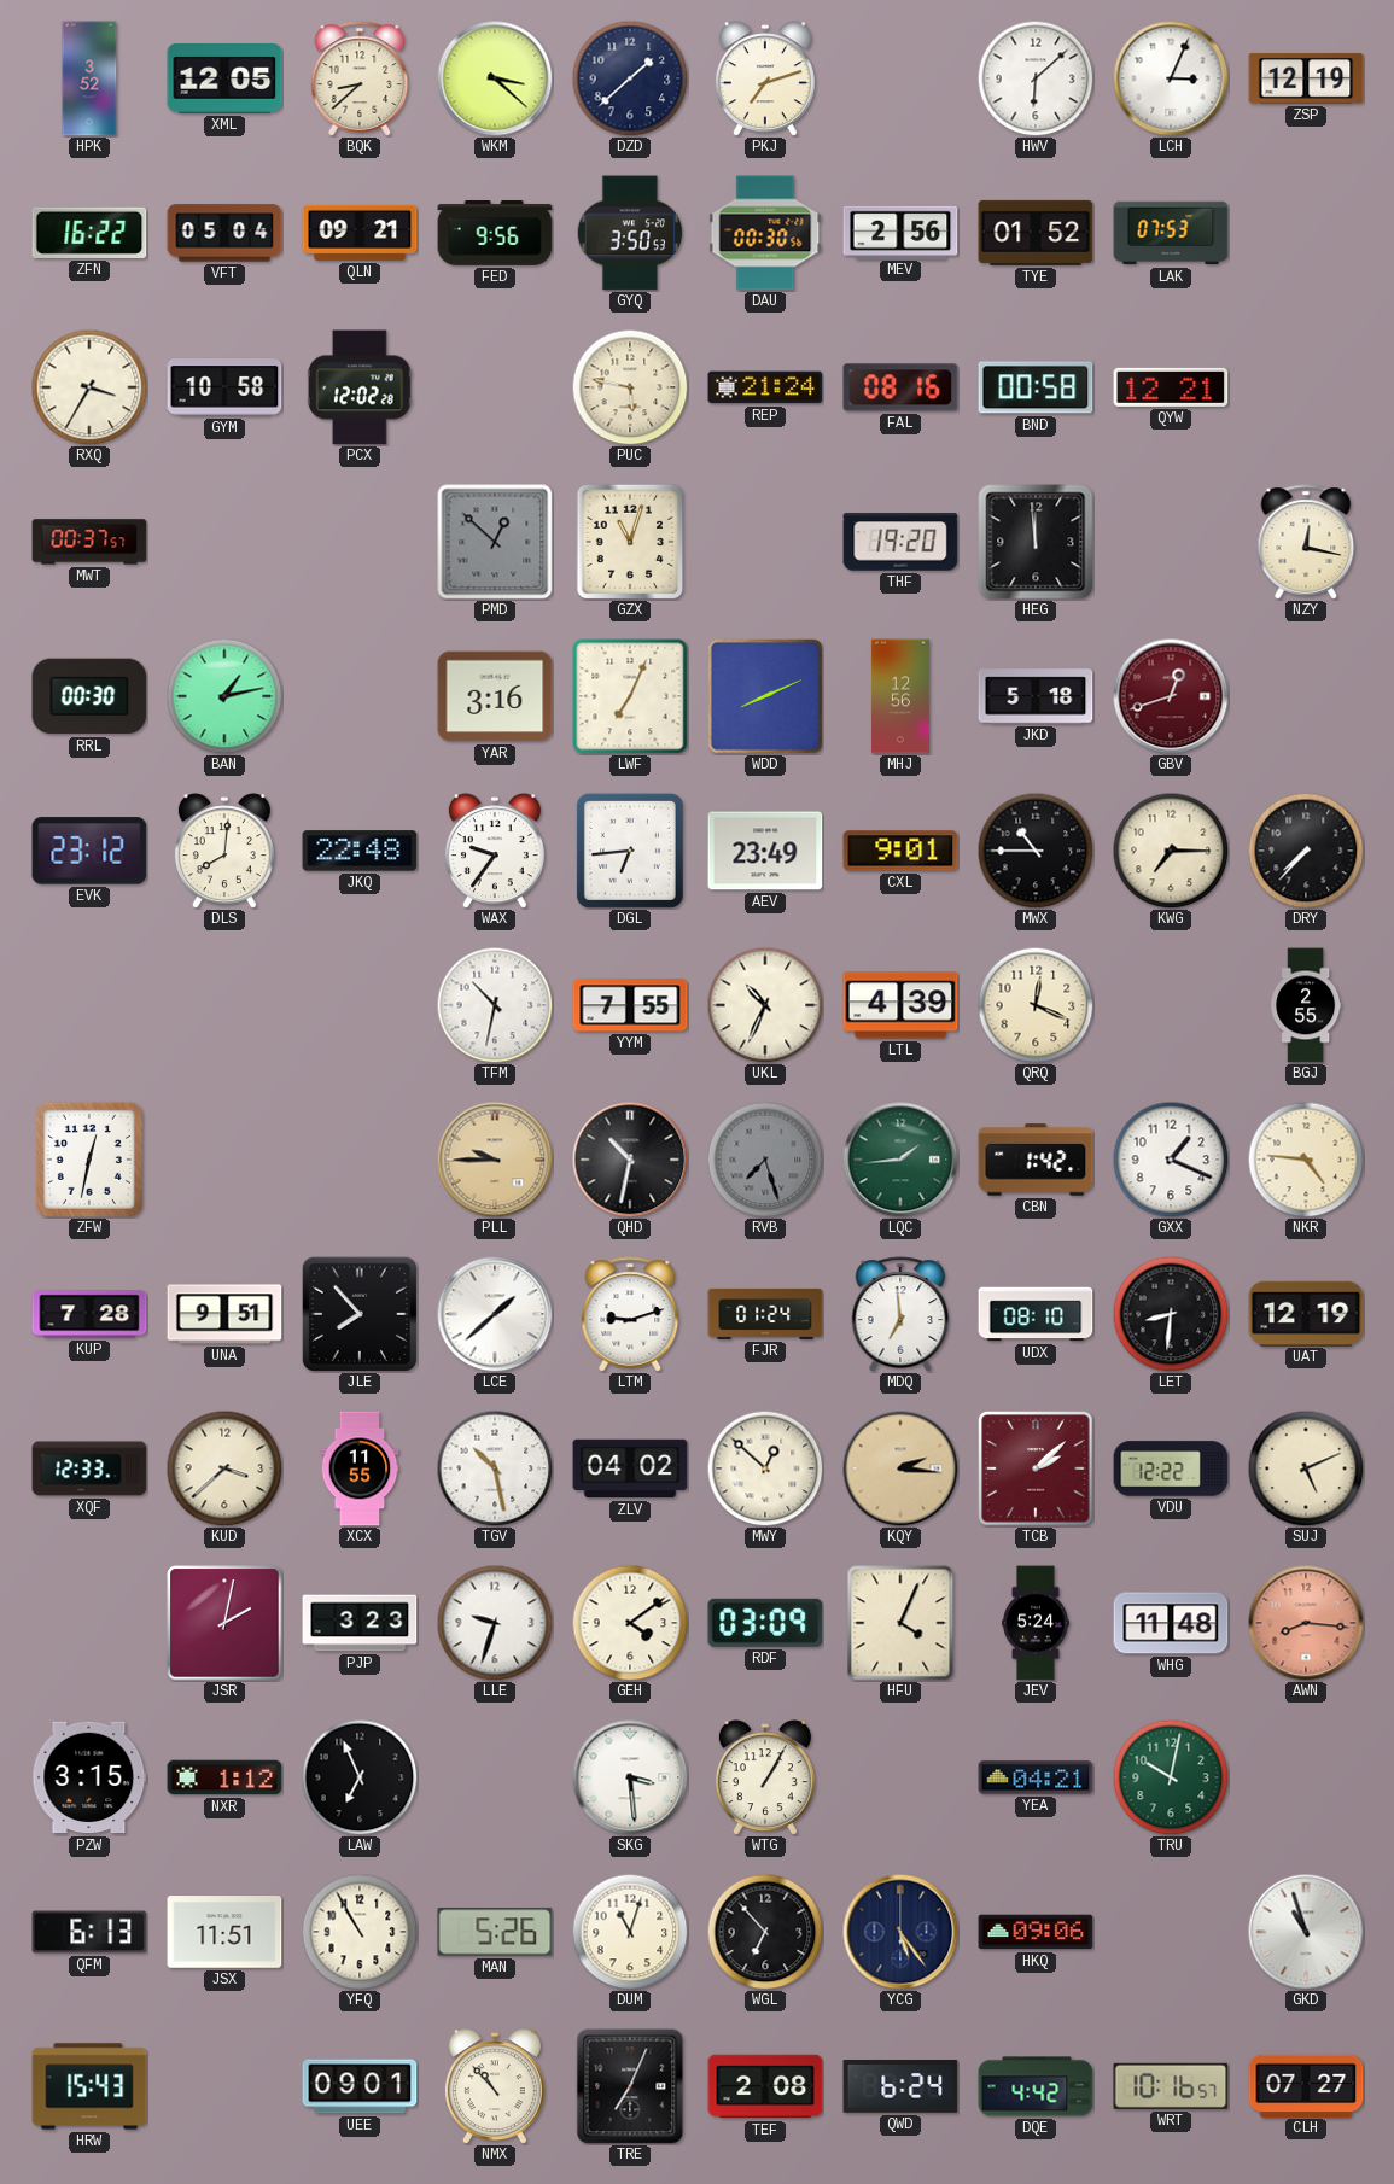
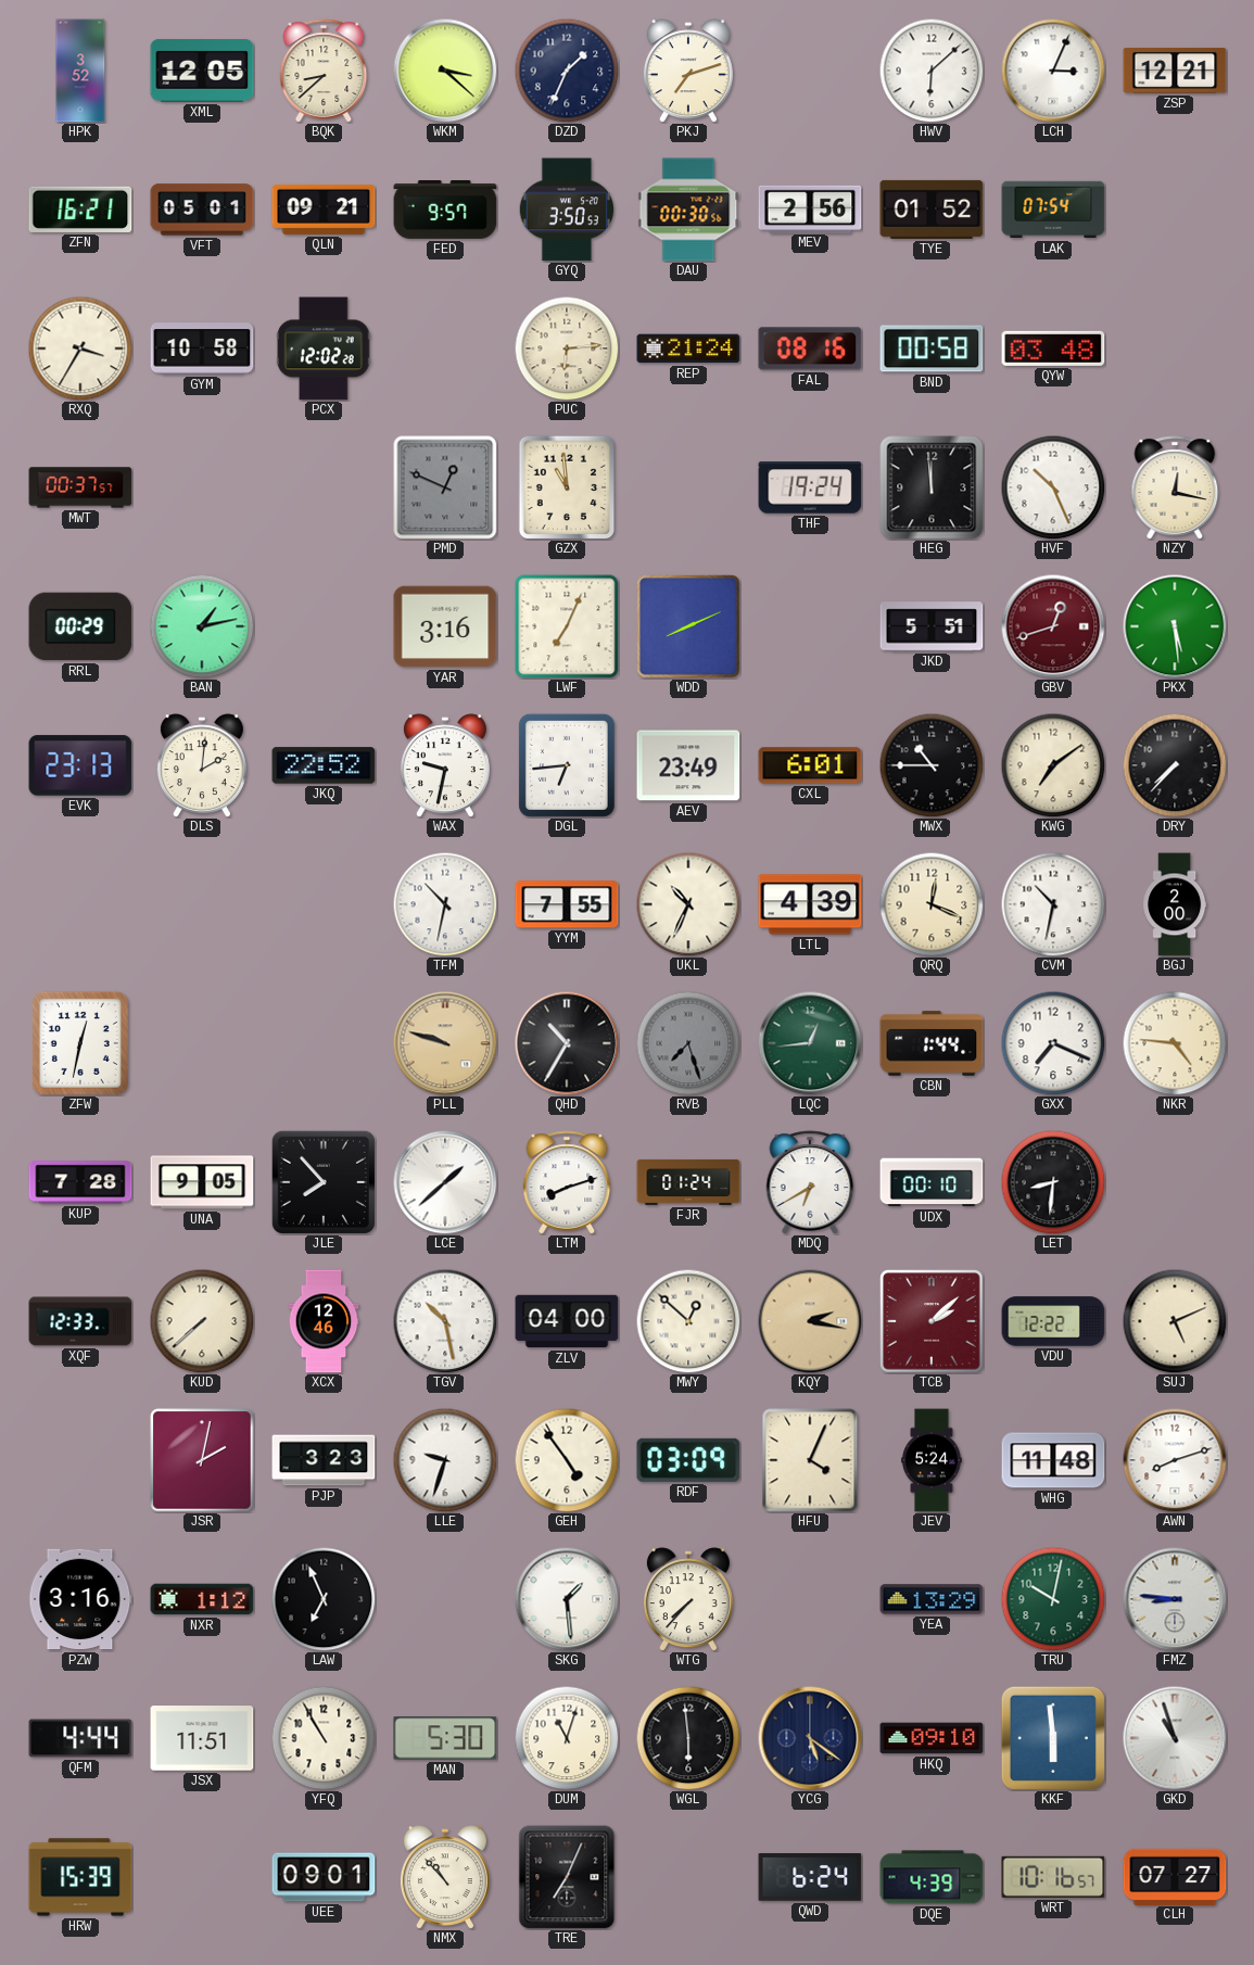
DZD: 1:38 -> 1:34 (567, 71)
ZSP: 12:19 -> 12:21 (1175, 71)
ZFN: 16:22 -> 16:21 (80, 210)
VFT: 05:04 -> 05:01 (202, 210)
FED: 9:56 -> 9:57 (445, 211)
LAK: 07:53 -> 07:54 (1053, 210)
PUC: 5:47 -> 6:14 (567, 348)
QYW: 12:21 -> 03:48 (1053, 348)
PMD: 12:52 -> 12:49 (445, 487)
GZX: 11:03 -> 10:59 (567, 487)
THF: 19:20 -> 19:24 (810, 487)
HVF: none -> 10:26 (1053, 487)
RRL: 00:30 -> 00:29 (80, 626)
MHJ: 12:56 -> none (900, 696)
JKD: 5:18 -> 5:51 (932, 626)
PKX: none -> 5:29 (1175, 626)
EVK: 23:12 -> 23:13 (80, 765)
DLS: 8:01 -> 2:01 (202, 765)
JKQ: 22:48 -> 22:52 (324, 765)
WAX: 9:36 -> 9:32 (445, 765)
CXL: 9:01 -> 6:01 (810, 765)
KWG: 7:15 -> 7:09 (1053, 765)
CVM: none -> 10:32 (1053, 904)
BGJ: 2:55 -> 2:00 (1175, 904)
PLL: 9:45 -> 9:48 (445, 1043)
QHD: 10:32 -> 10:35 (567, 1043)
LQC: 1:44 -> 12:44 (810, 1043)
CBN: 1:42 -> 1:44 (932, 1043)
GXX: 1:19 -> 7:19 (1053, 1043)
UNA: 9:51 -> 9:05 (202, 1182)
LTM: 9:12 -> 8:12 (567, 1182)
MDQ: 6:59 -> 6:40 (810, 1182)
UDX: 08:10 -> 00:10 (932, 1182)
UAT: 12:19 -> none (1306, 1313)
KUD: 3:38 -> 7:38 (202, 1321)
XCX: 11:55 -> 12:46 (324, 1321)
ZLV: 04:02 -> 04:00 (567, 1321)
KQY: 2:16 -> 2:17 (810, 1321)
GEH: 4:09 -> 4:54 (567, 1460)
AWN: 8:16 -> 8:12 (1175, 1460)
AWN dial: salmon -> white (1175, 1460)
PZW: 3:15 -> 3:16 (80, 1599)
SKG: 3:29 -> 1:29 (567, 1599)
WTG: 1:05 -> 7:37 (688, 1599)
YEA: 04:21 -> 13:29 (932, 1599)
FMZ: none -> 8:46 (1175, 1599)
QFM: 6:13 -> 4:44 (80, 1738)
MAN: 5:26 -> 5:30 (445, 1738)
WGL: 6:53 -> 5:59 (688, 1738)
YCG: 5:24 -> 5:21 (810, 1738)
HKQ: 09:06 -> 09:10 (932, 1738)
KKF: none -> 5:59 (1053, 1738)
HRW: 15:43 -> 15:39 (80, 1877)
TEF: 2:08 -> none (765, 2086)
DQE: 4:42 -> 4:39 (932, 1877)
